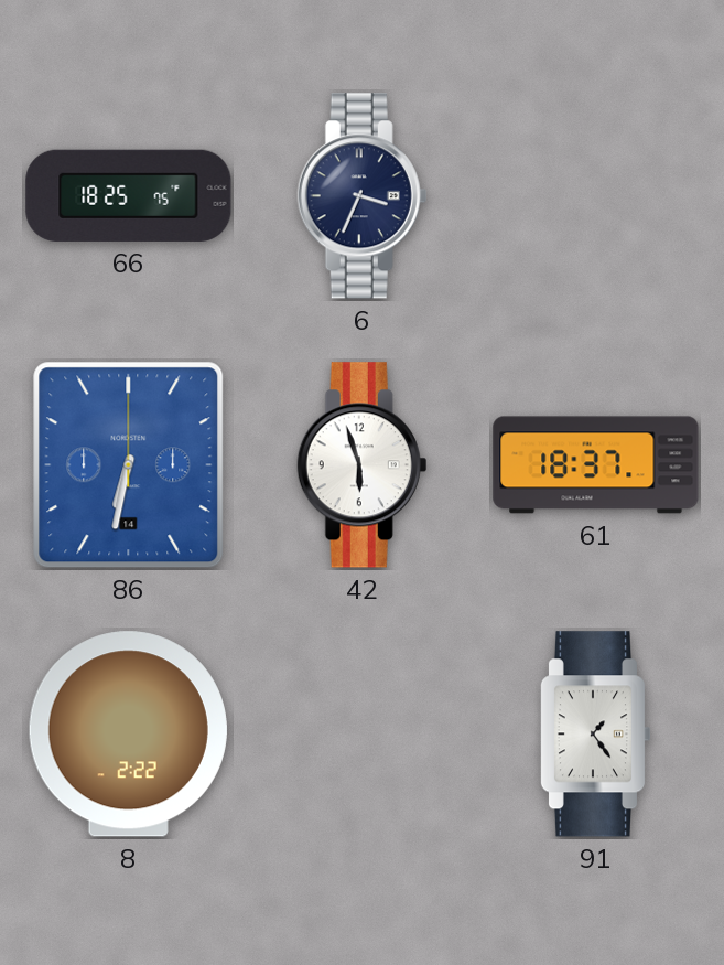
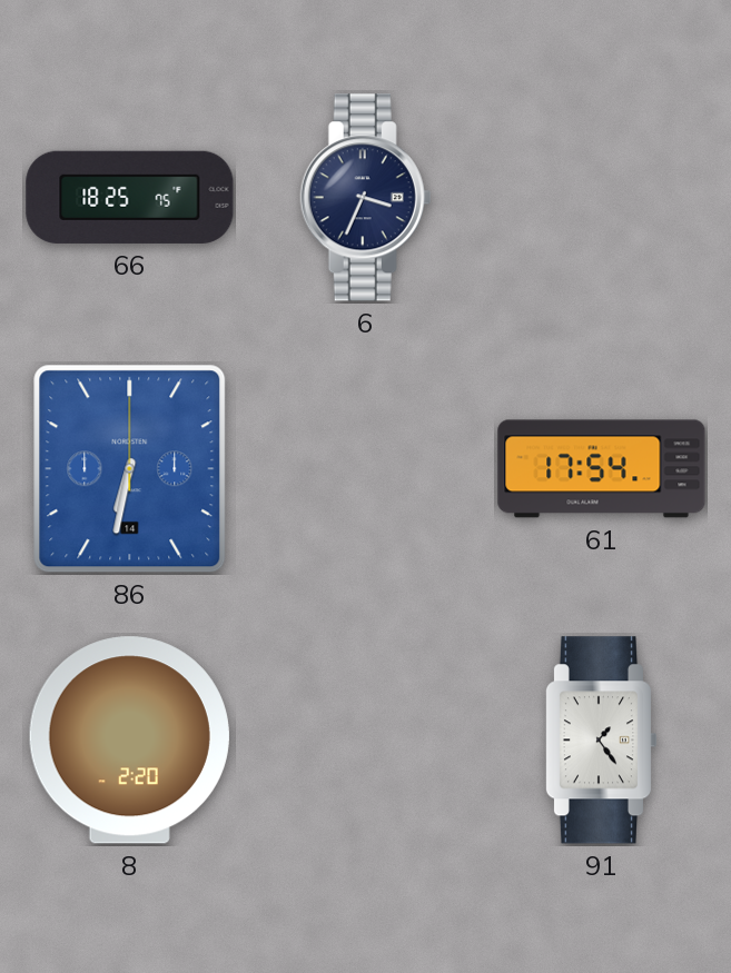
42: 5:57 -> none (363, 465)
61: 18:37 -> 17:54 (602, 469)
8: 2:22 -> 2:20 (129, 741)
